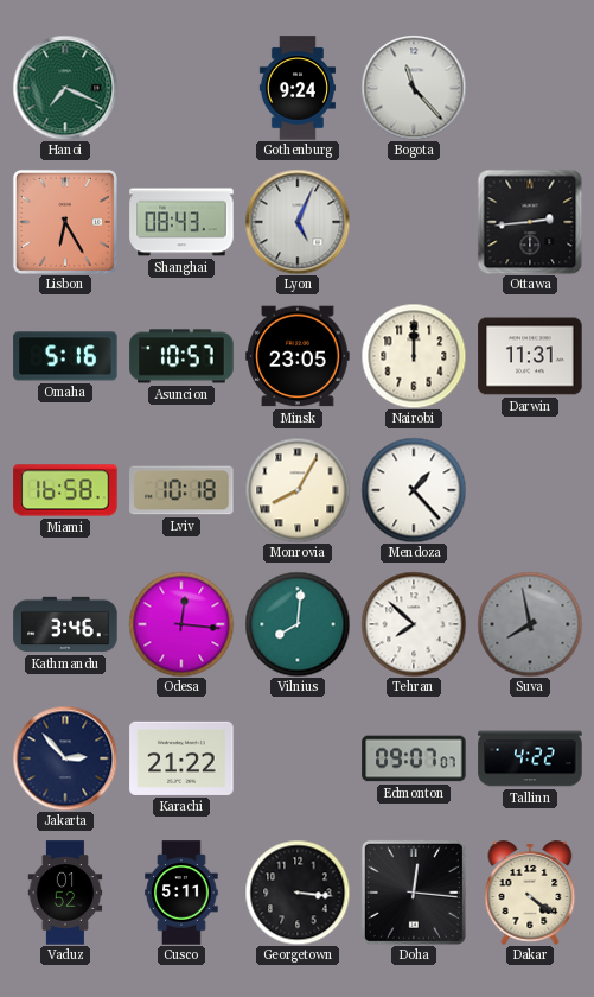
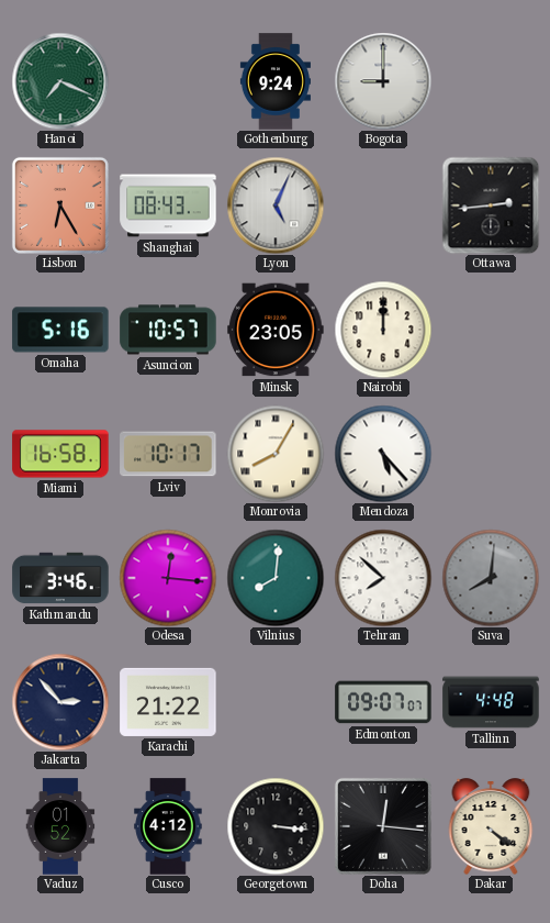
Bogota: 11:23 -> 9:00 (383, 81)
Darwin: 11:31 -> none (530, 356)
Lviv: 10:18 -> 10:17 (168, 454)
Mendoza: 1:23 -> 5:23 (383, 454)
Suva: 7:58 -> 8:01 (491, 578)
Tallinn: 4:22 -> 4:48 (491, 702)
Cusco: 5:11 -> 4:12 (168, 826)
